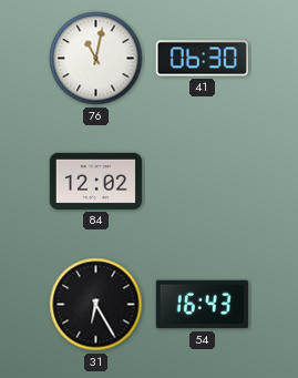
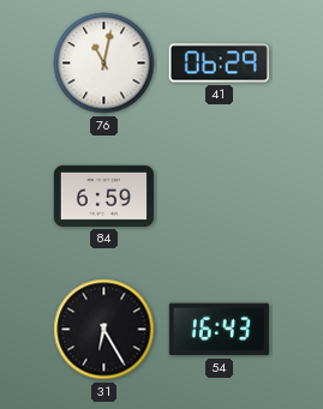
41: 06:30 -> 06:29 (219, 64)
84: 12:02 -> 6:59 (103, 196)
